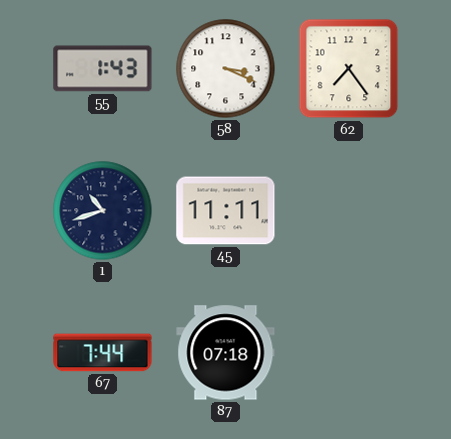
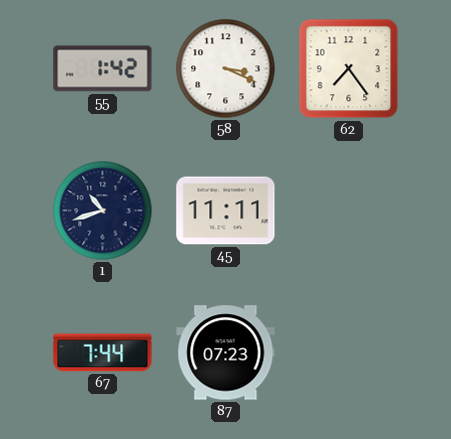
55: 1:43 -> 1:42 (103, 69)
87: 07:18 -> 07:23 (226, 353)
